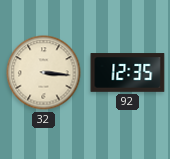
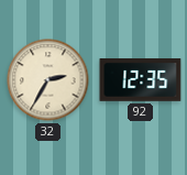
32: 3:16 -> 2:35 (48, 80)
